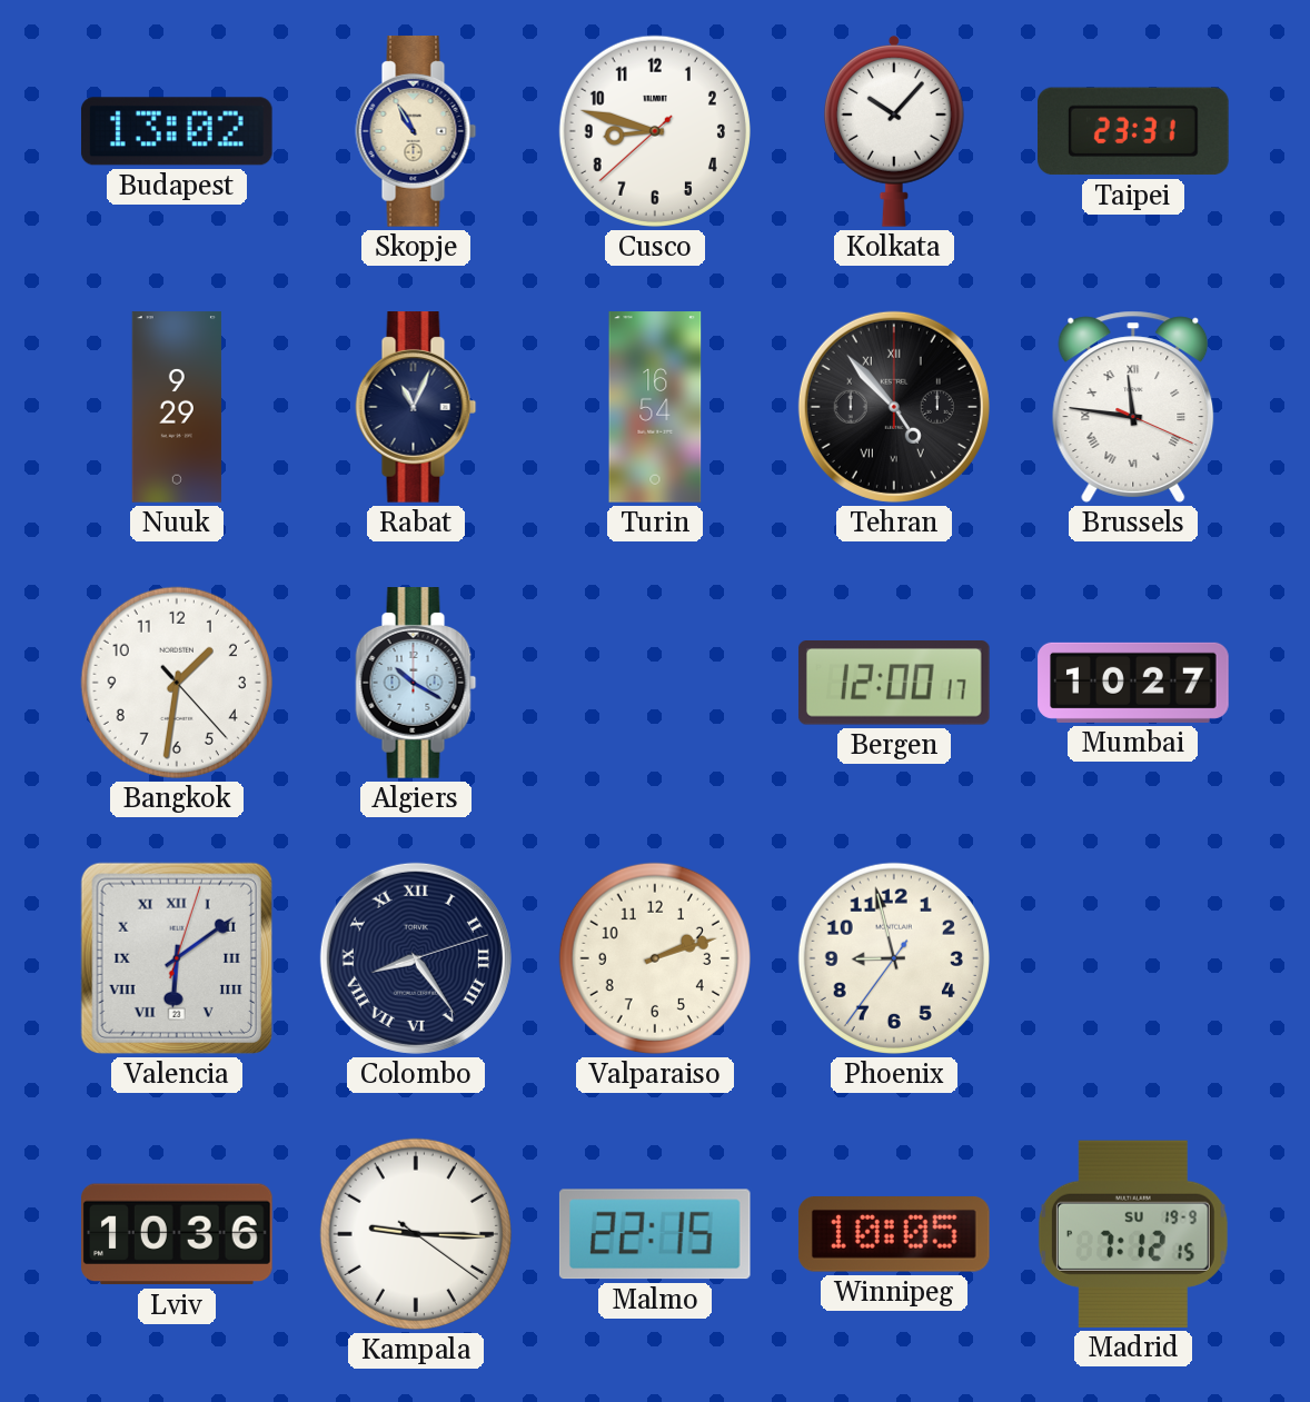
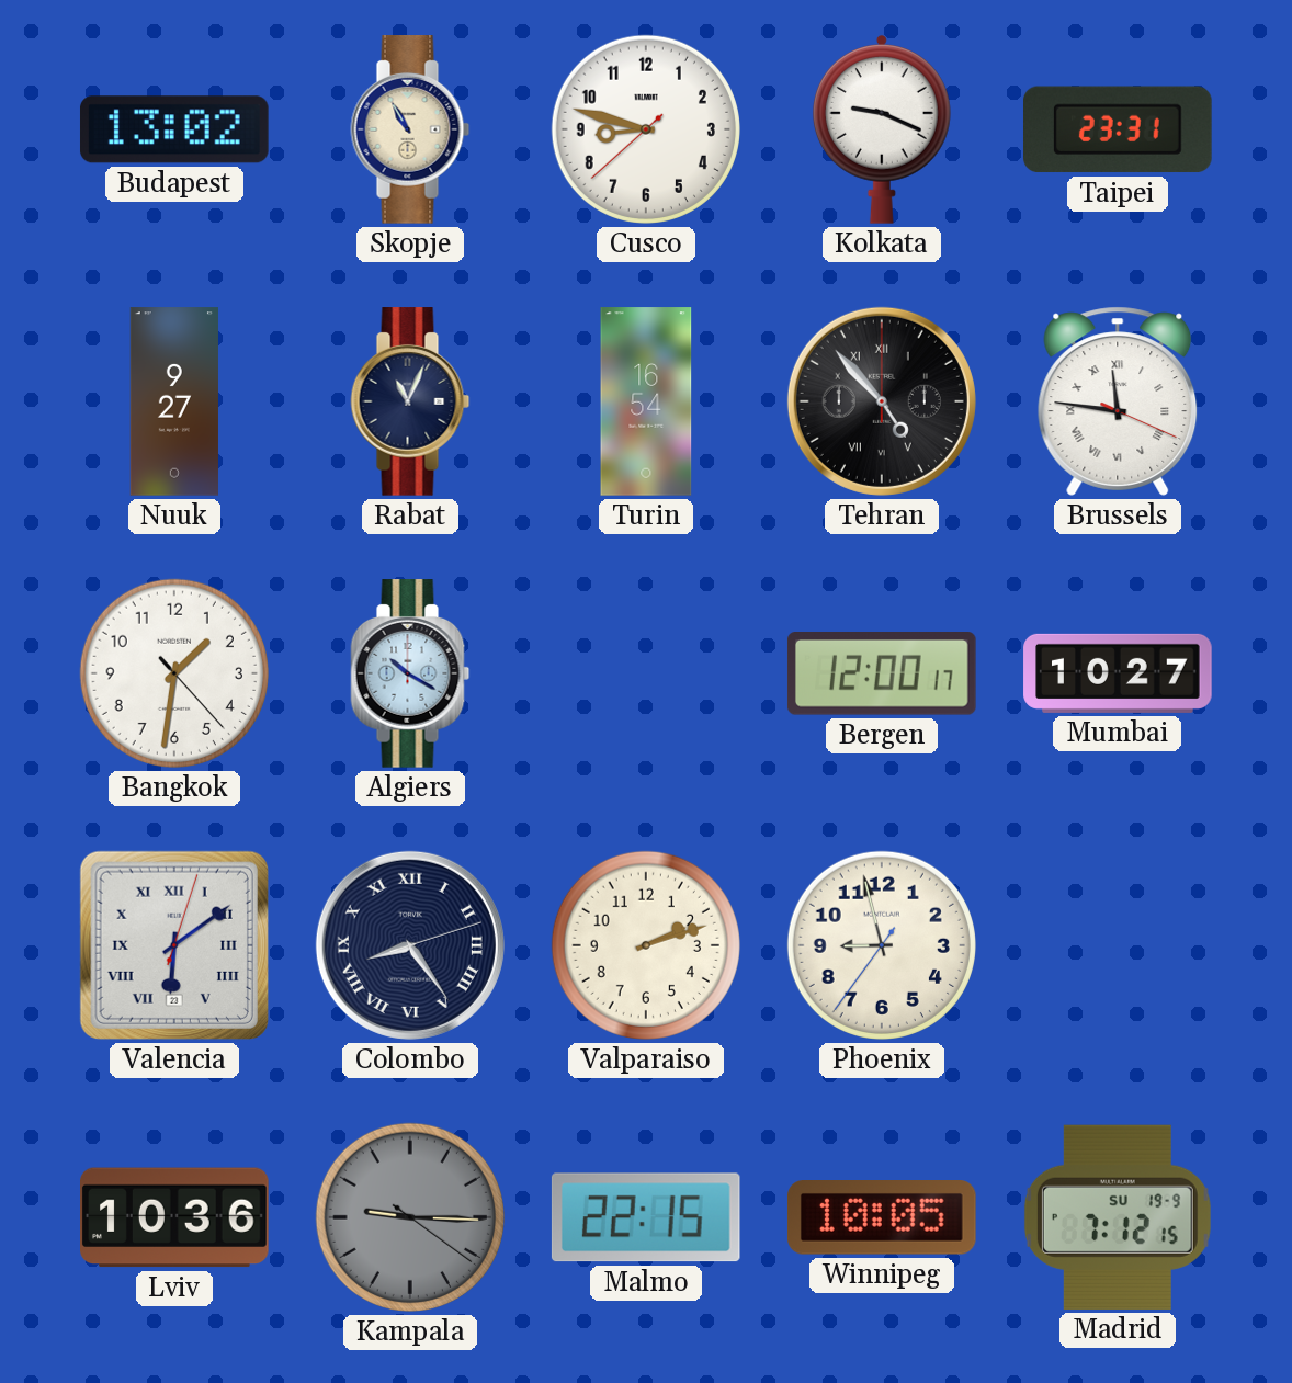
Kolkata: 10:07 -> 9:19 (882, 129)
Nuuk: 9:29 -> 9:27 (174, 401)
Kampala dial: white -> grey (410, 1217)
